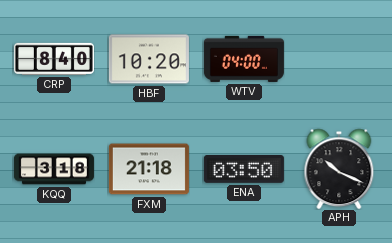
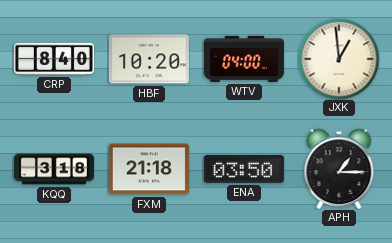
JXK: none -> 12:59 (339, 59)
APH: 10:19 -> 1:15 (339, 169)
